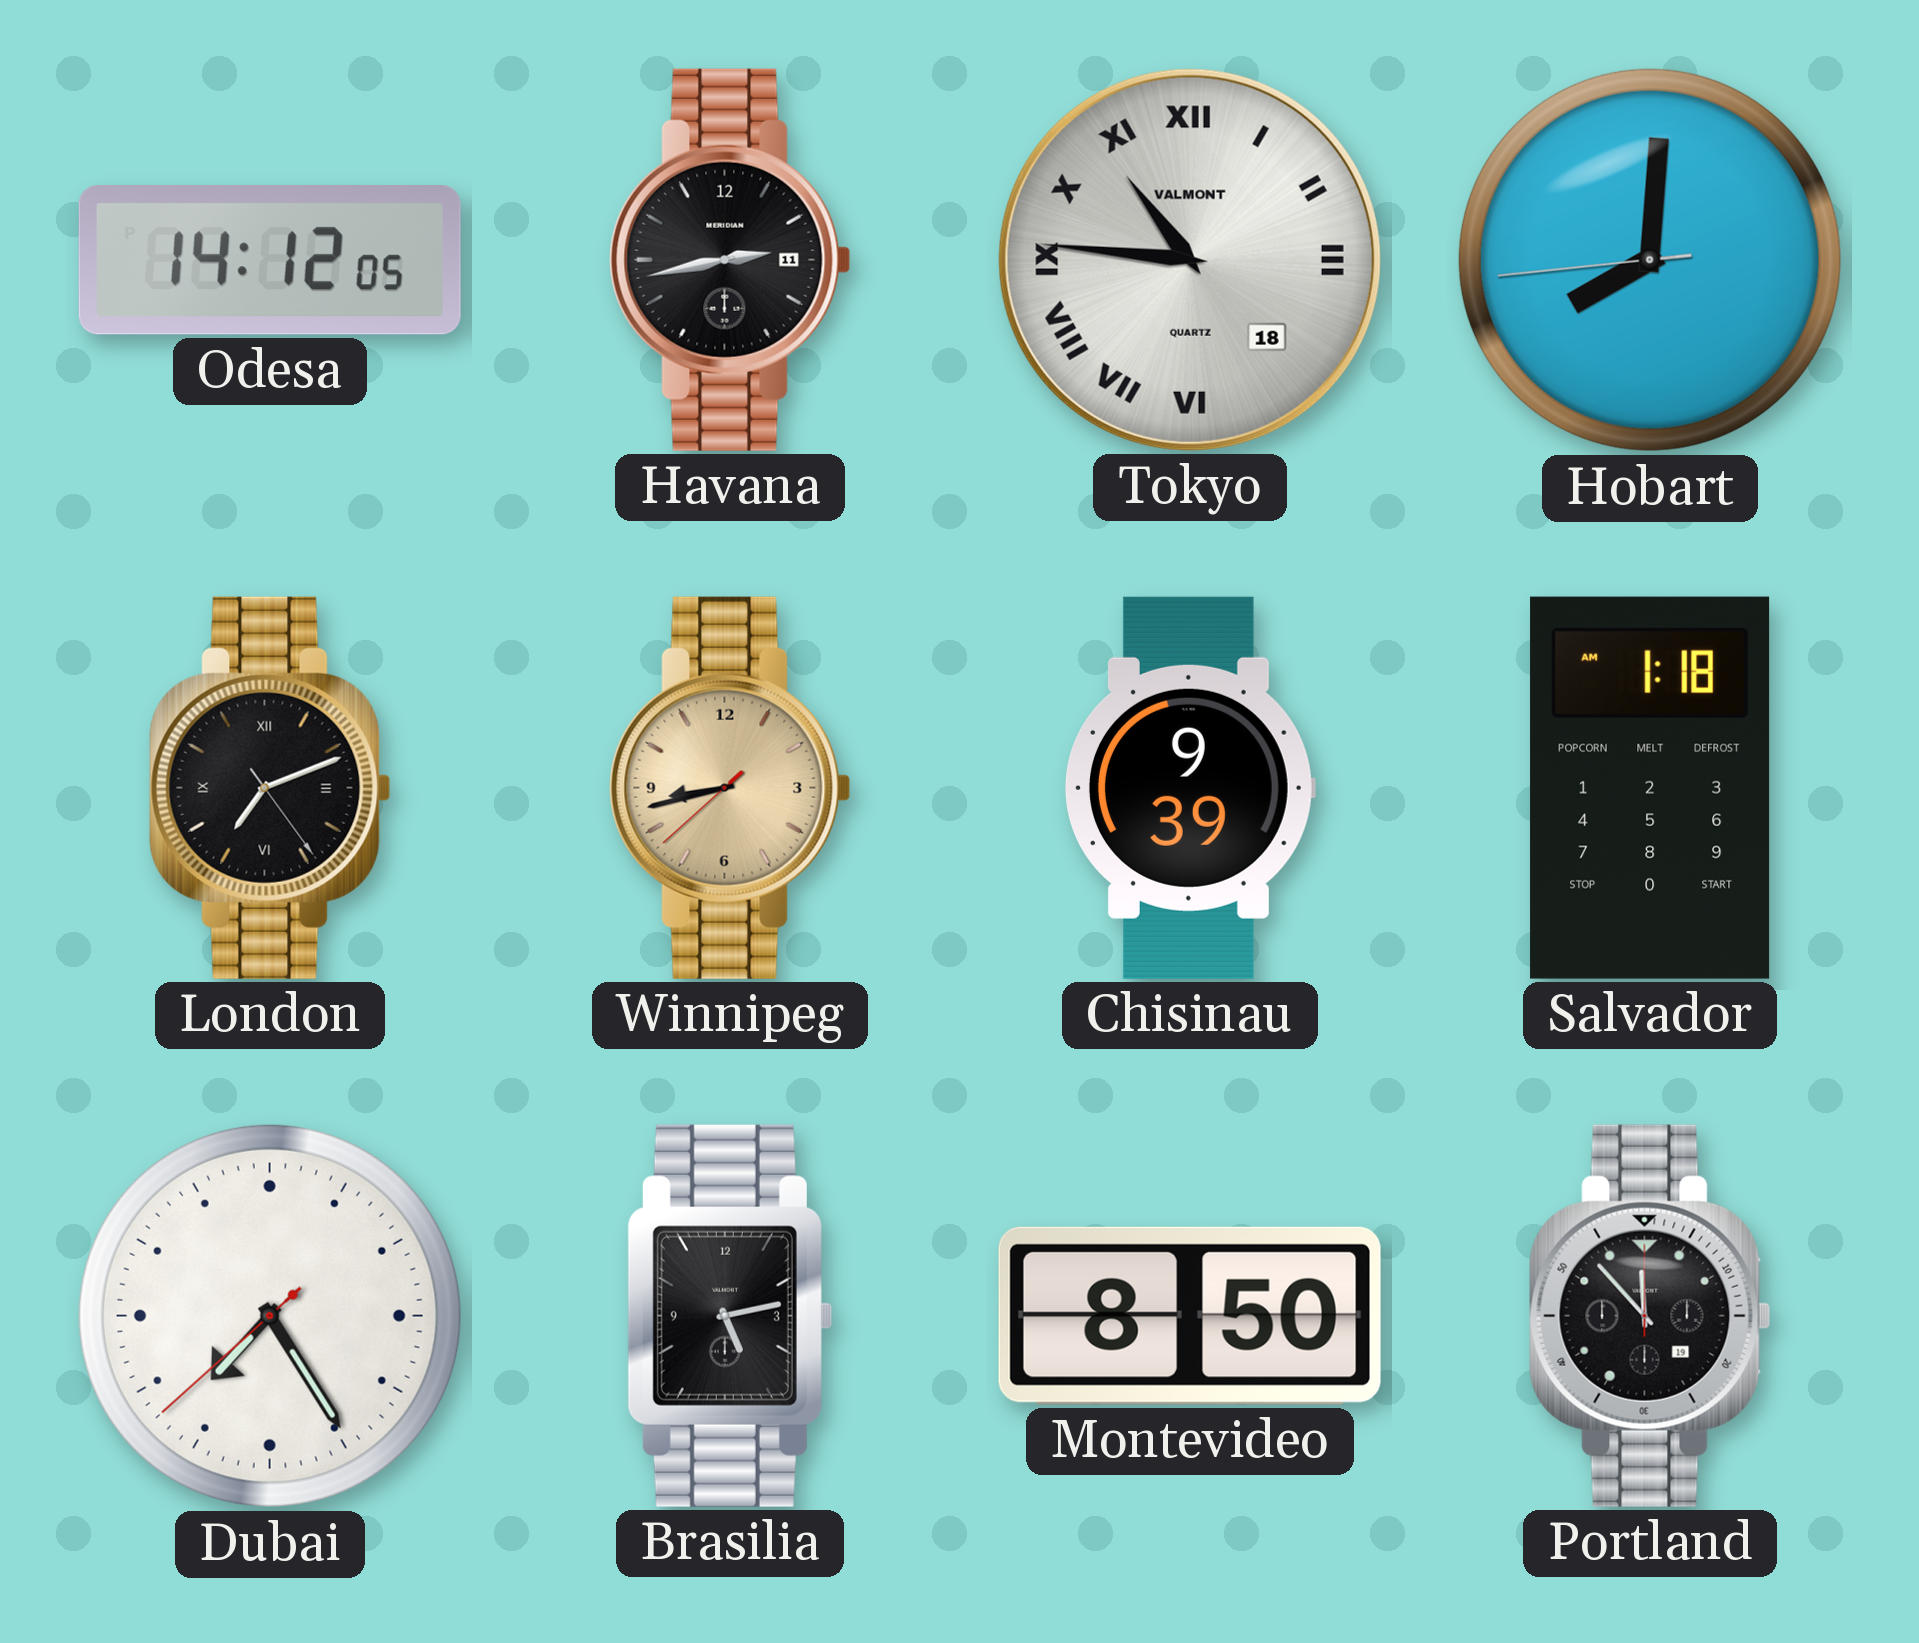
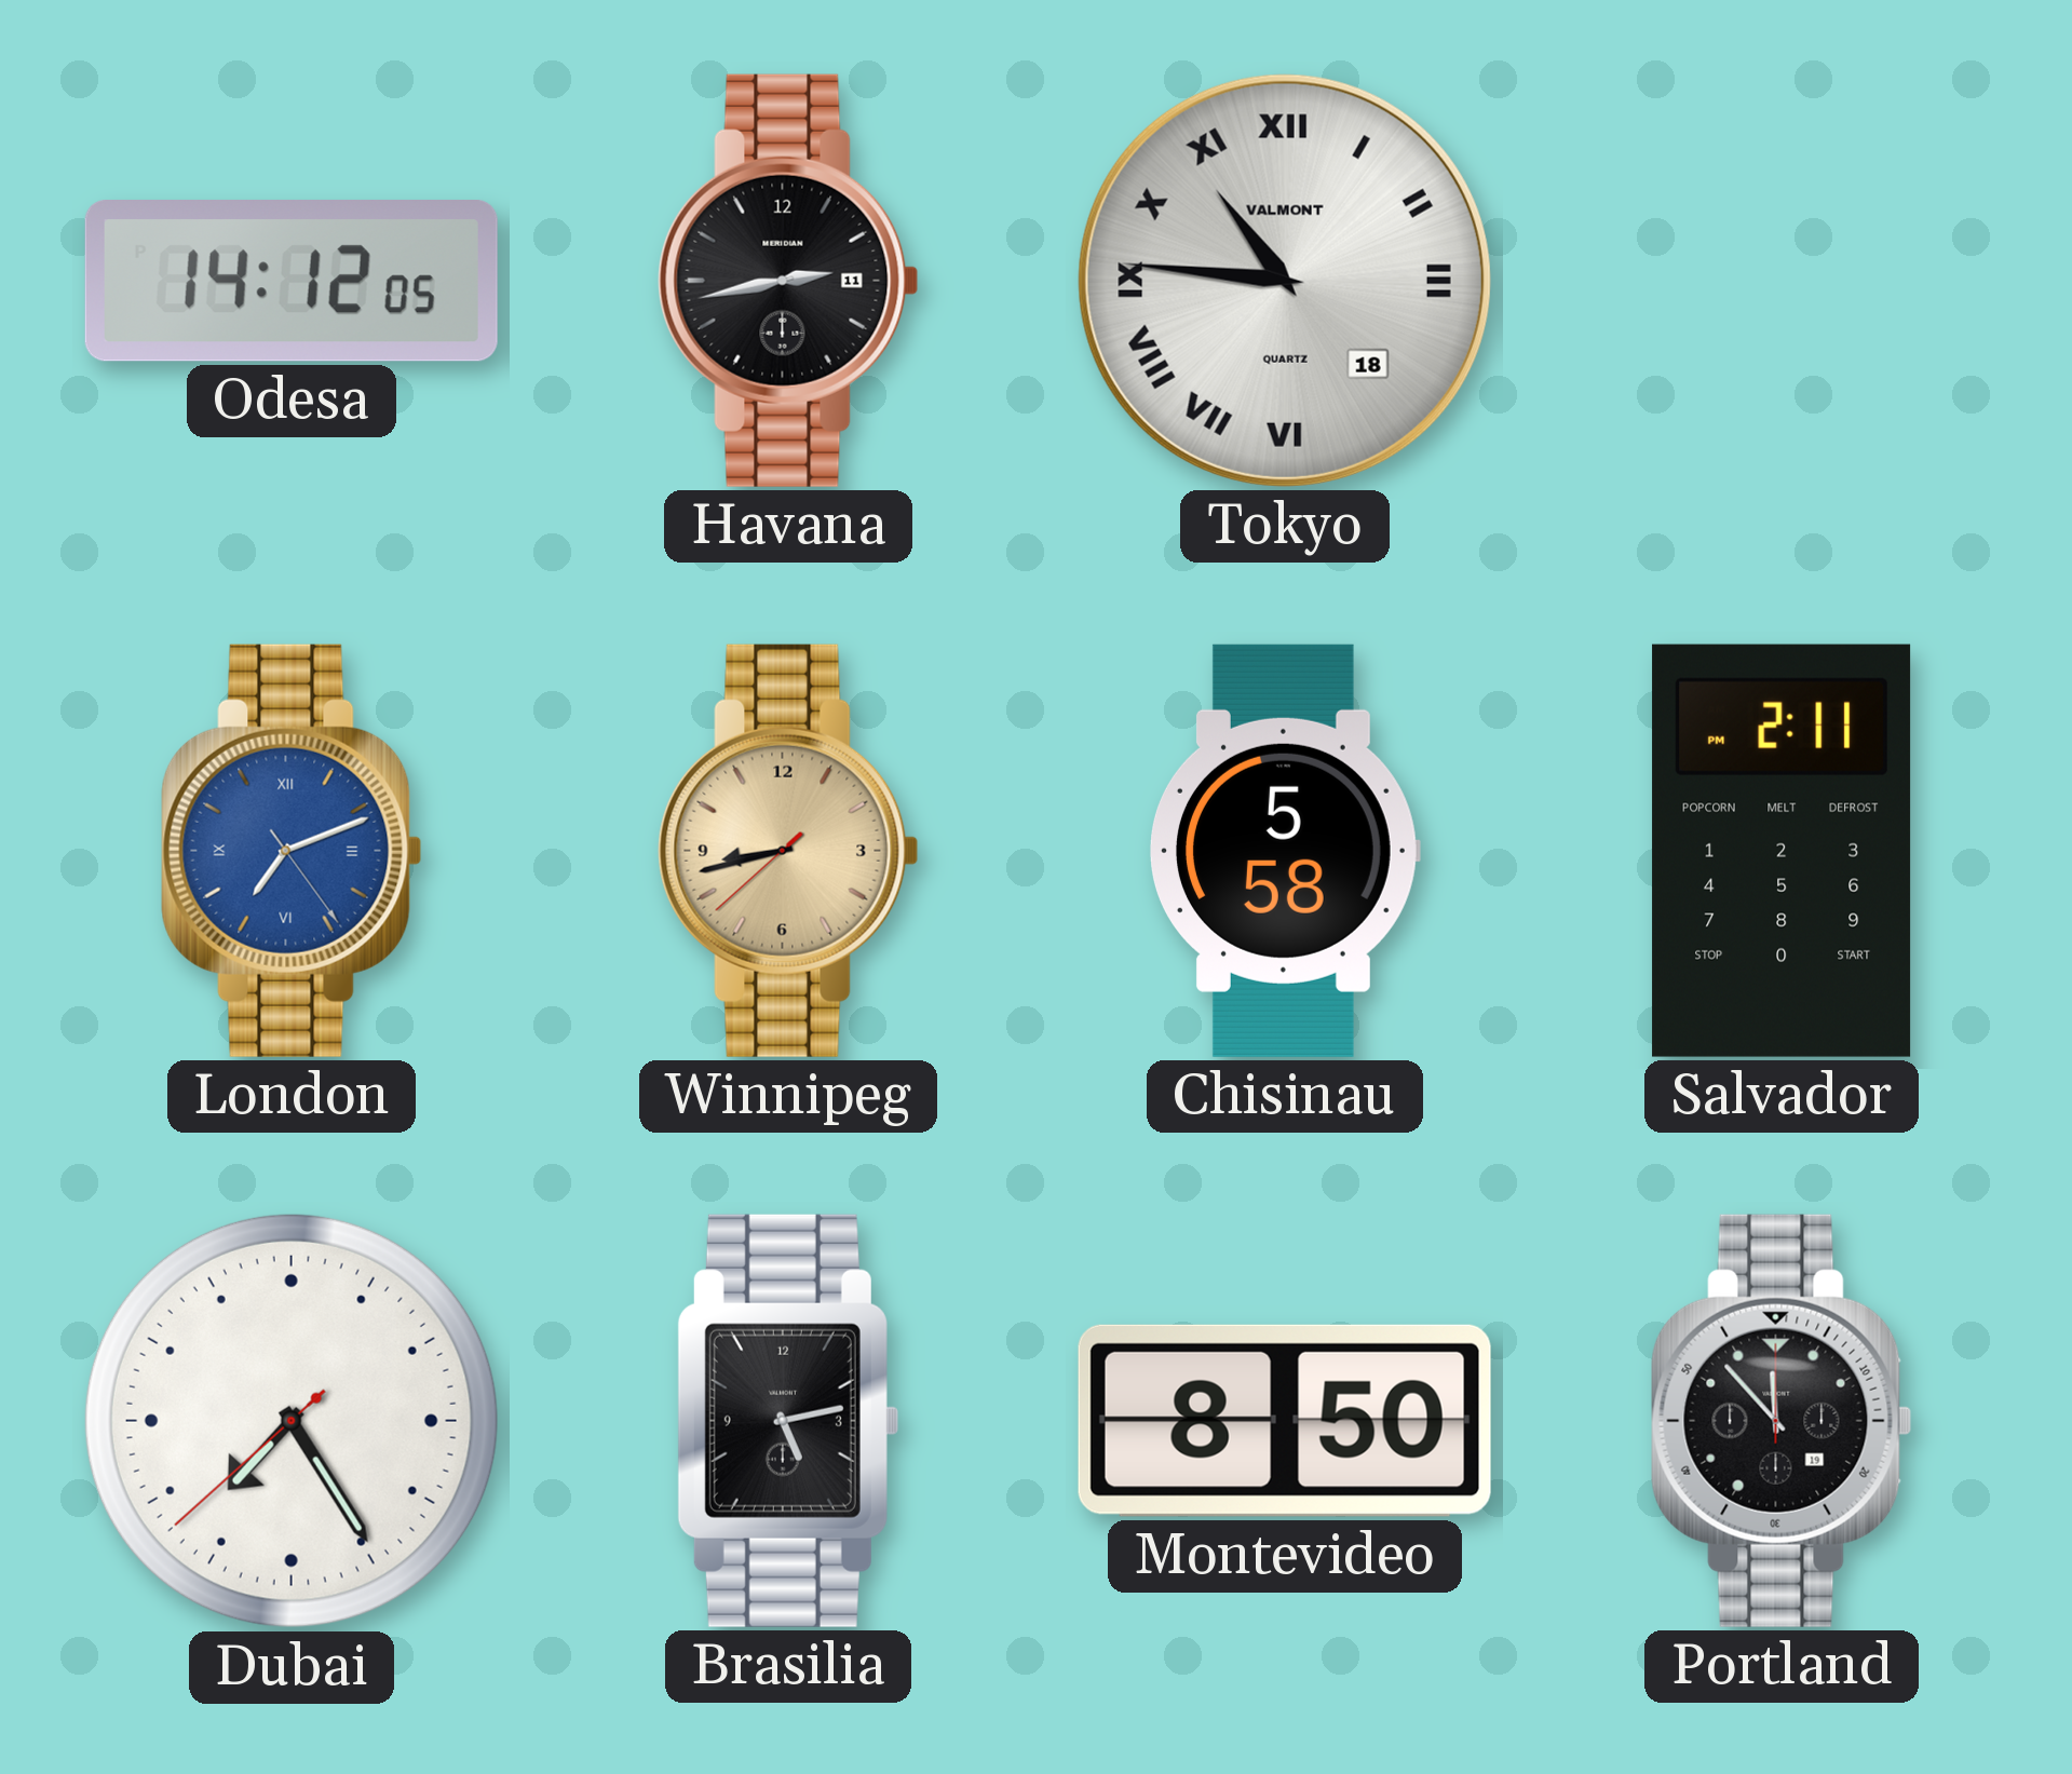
Hobart: 8:00 -> none (1650, 260)
London dial: black -> blue (292, 851)
Chisinau: 9:39 -> 5:58 (1285, 851)
Salvador: 1:18 -> 2:11 (1782, 851)
